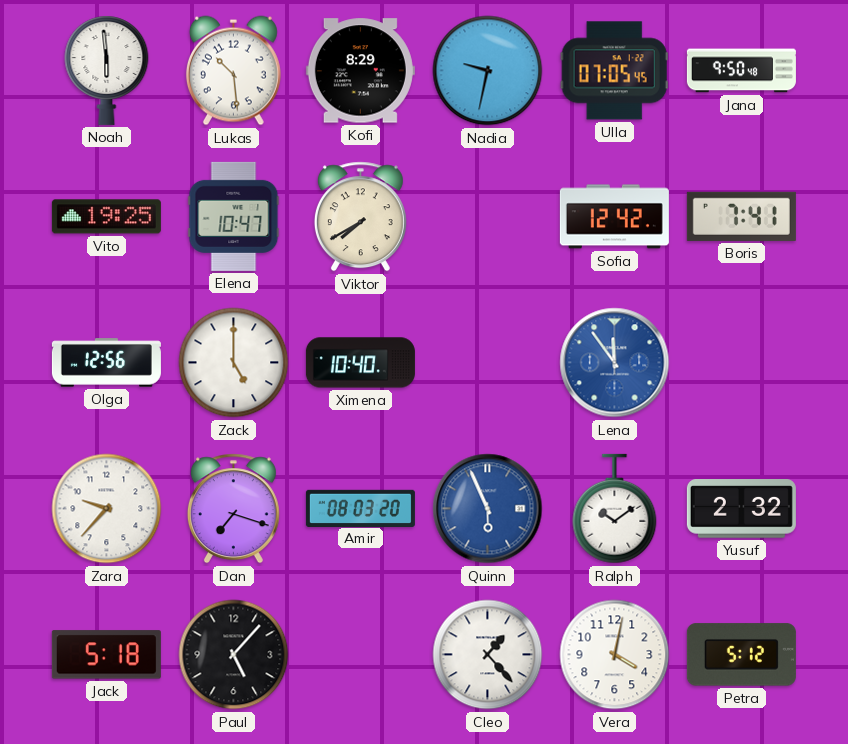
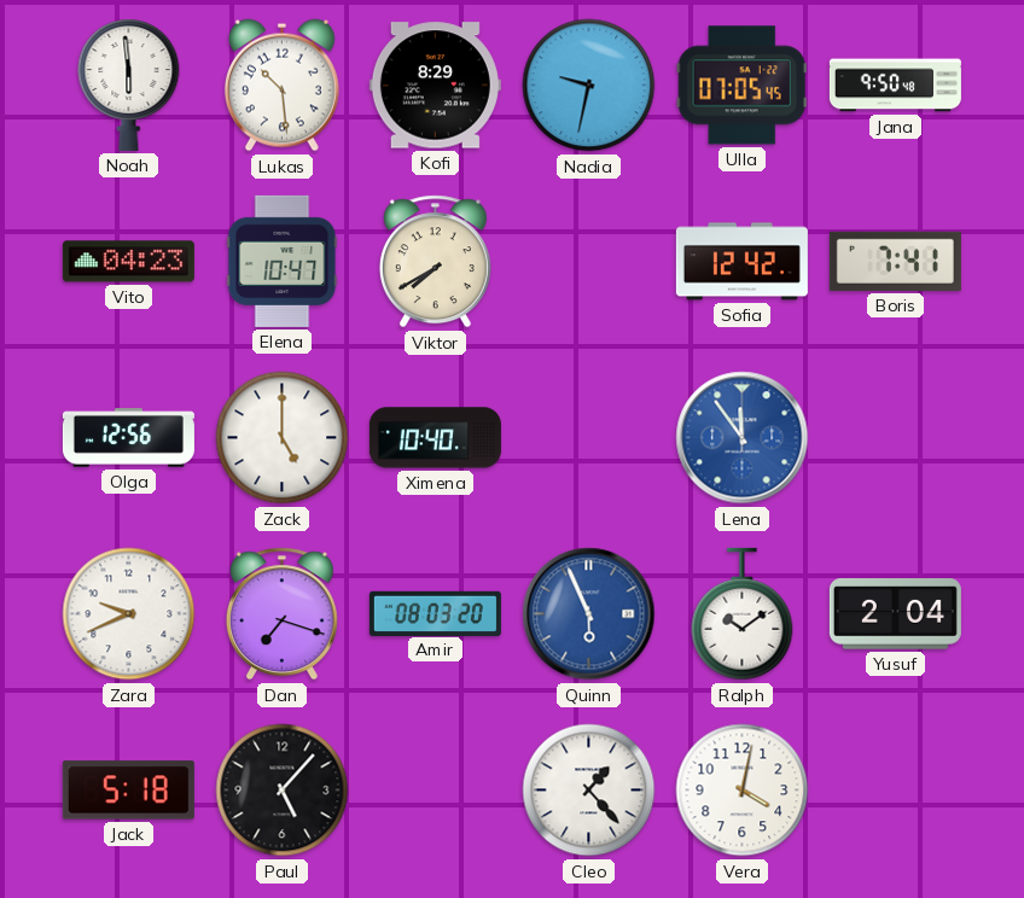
Vito: 19:25 -> 04:23 (128, 262)
Zara: 9:37 -> 9:41 (129, 614)
Yusuf: 2:32 -> 2:04 (895, 614)
Petra: 5:12 -> none (741, 655)
